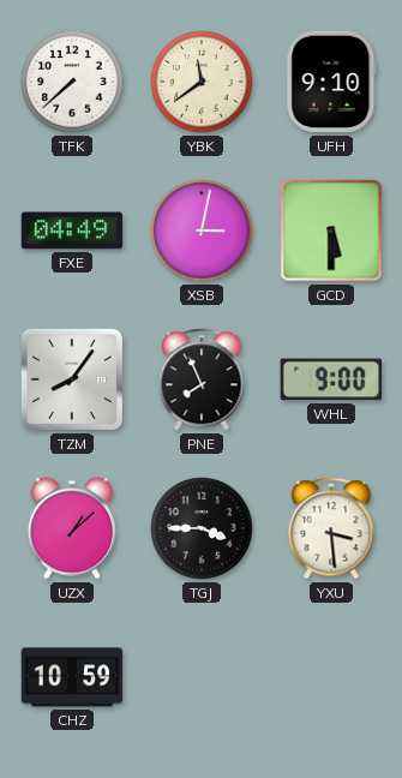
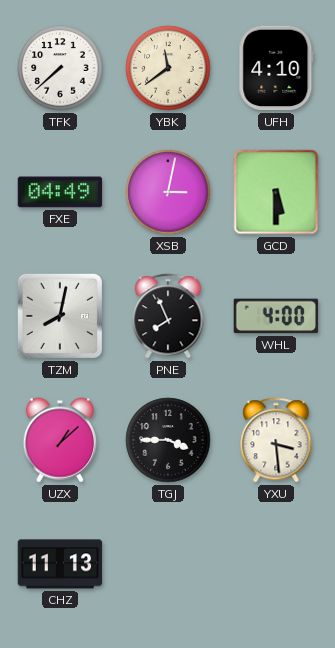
UFH: 9:10 -> 4:10 (276, 68)
TZM: 8:06 -> 8:02 (60, 316)
WHL: 9:00 -> 4:00 (276, 316)
CHZ: 10:59 -> 11:13 (60, 564)
